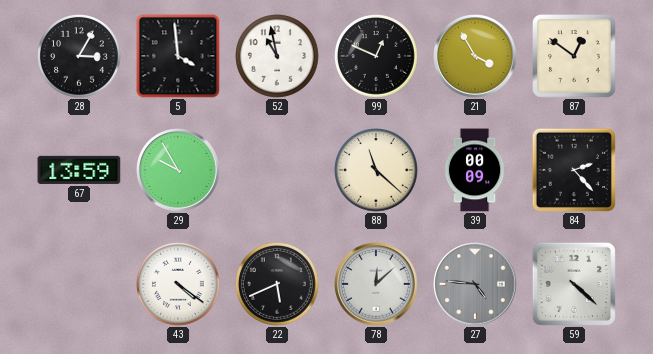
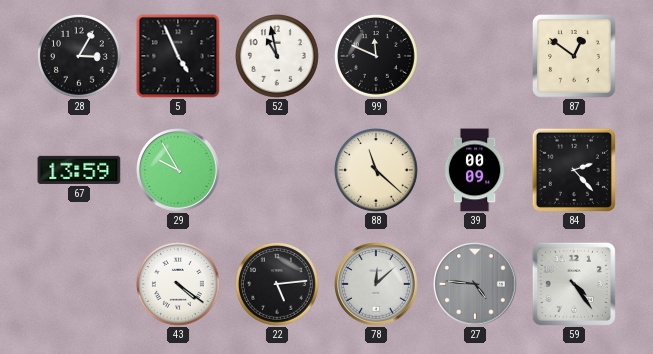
5: 3:59 -> 4:56 (178, 56)
99: 12:49 -> 11:49 (377, 57)
21: 3:55 -> none (475, 56)
22: 5:41 -> 5:14 (278, 285)
59: 4:22 -> 4:24 (574, 284)
